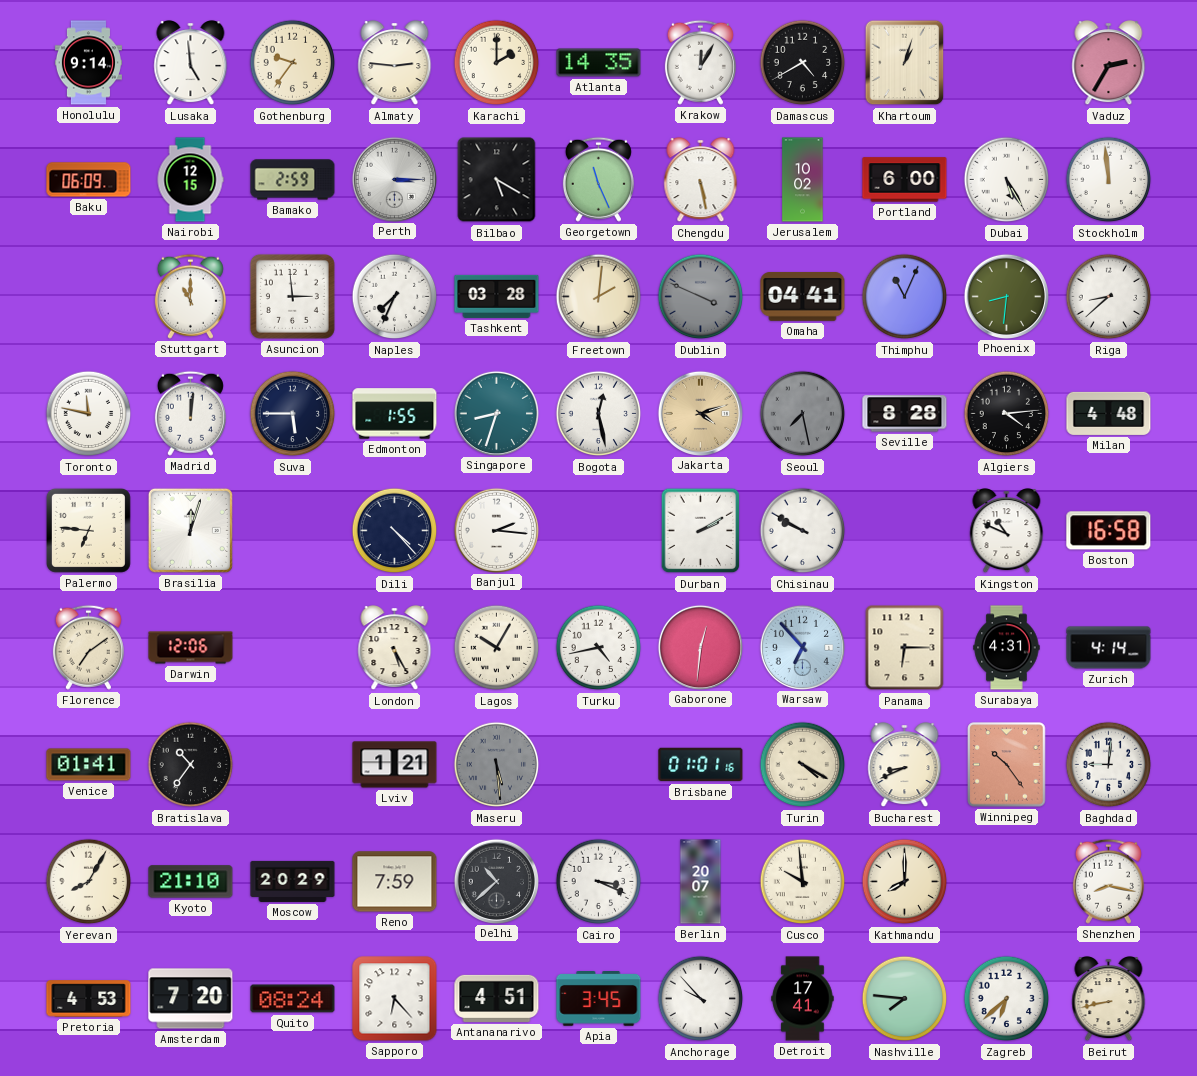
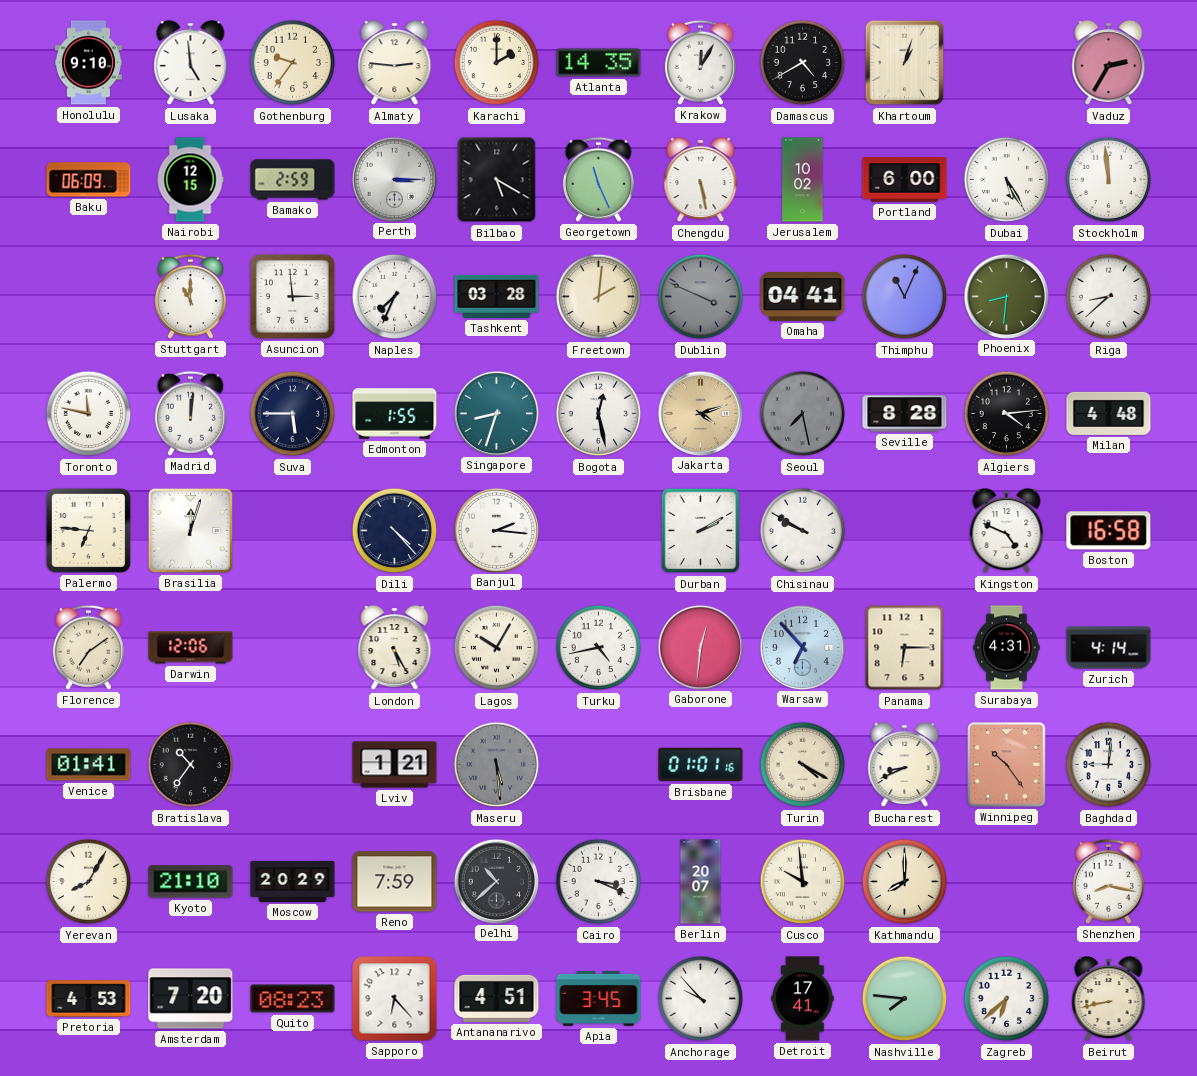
Honolulu: 9:14 -> 9:10 (88, 63)
Kingston: 10:49 -> 4:49 (1007, 531)
Quito: 08:24 -> 08:23 (293, 999)
